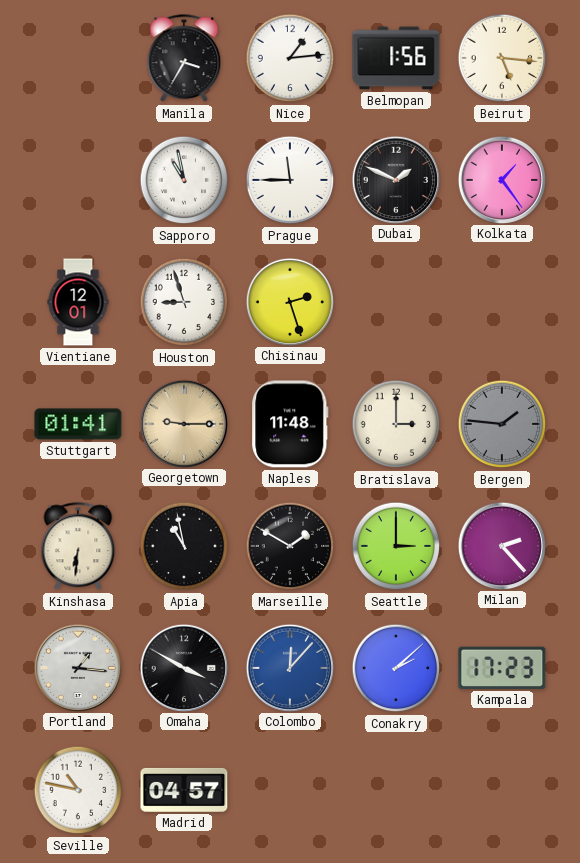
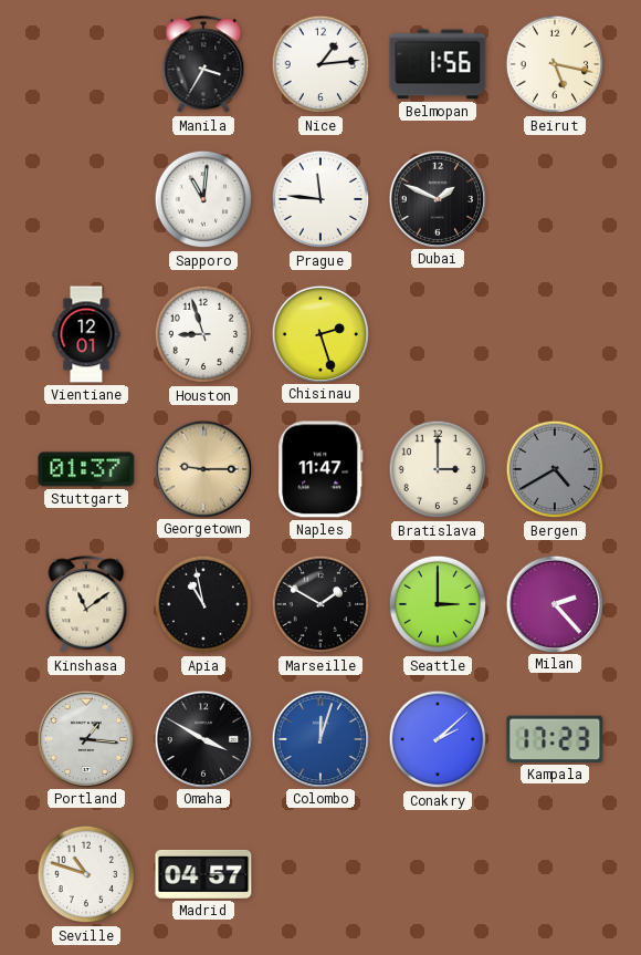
Beirut: 5:16 -> 5:17 (555, 64)
Sapporo: 10:58 -> 11:01 (203, 199)
Prague: 11:45 -> 11:46 (320, 199)
Kolkata: 1:24 -> none (501, 179)
Stuttgart: 01:41 -> 01:37 (86, 469)
Naples: 11:48 -> 11:47 (320, 469)
Bergen: 1:46 -> 4:40 (555, 469)
Kinshasa: 6:31 -> 11:09 (86, 605)
Colombo: 12:07 -> 12:03 (319, 738)
Seville: 10:47 -> 10:48 (86, 874)
